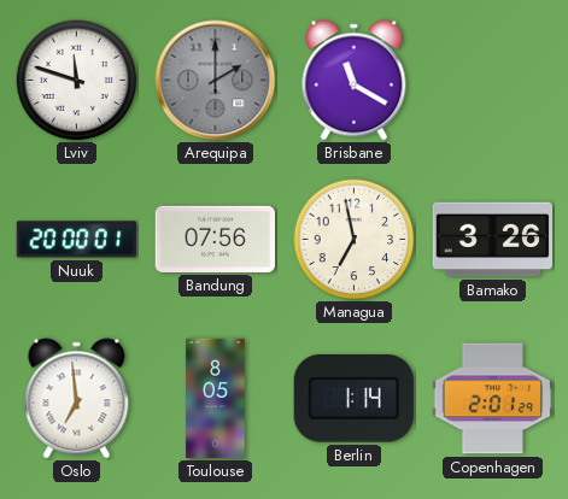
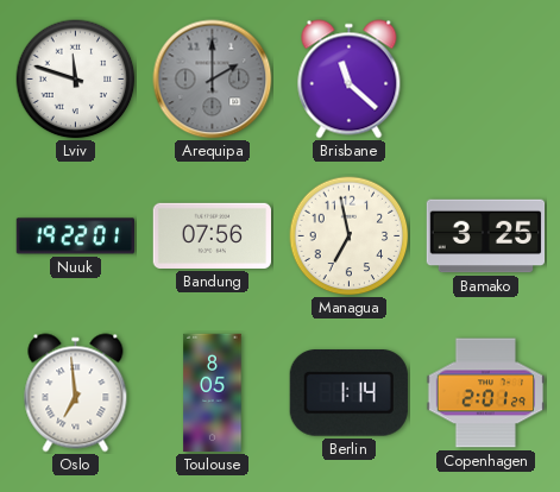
Brisbane: 11:20 -> 11:22 (350, 80)
Nuuk: 20:00 -> 19:22 (75, 236)
Bamako: 3:26 -> 3:25 (486, 236)
